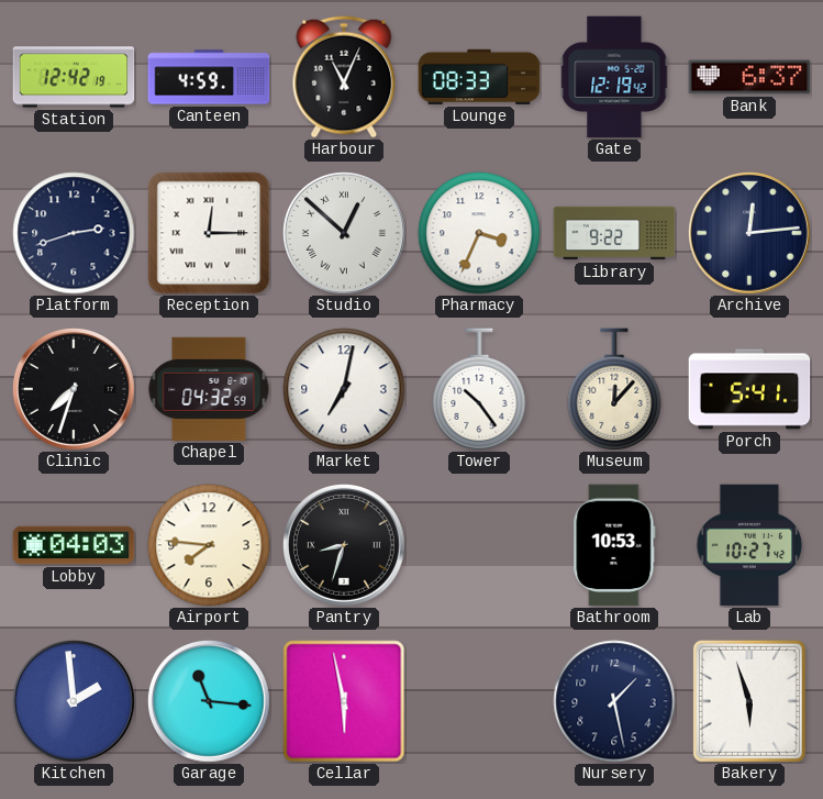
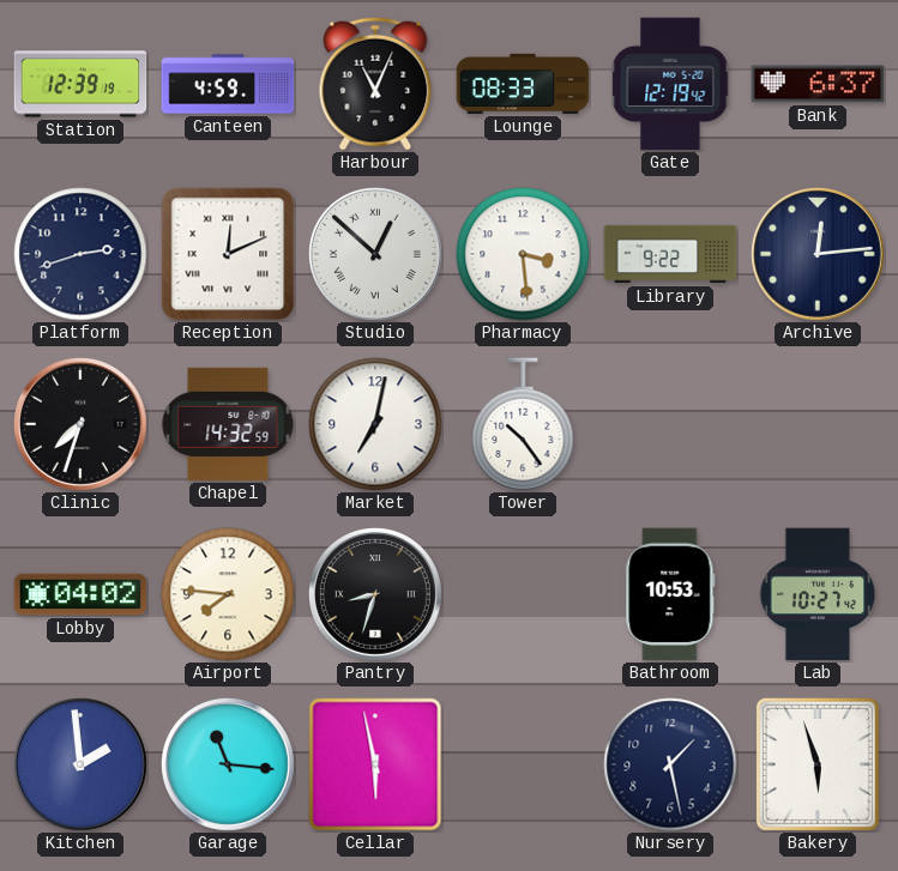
Station: 12:42 -> 12:39 (80, 84)
Reception: 12:15 -> 12:11 (228, 254)
Pharmacy: 3:34 -> 3:29 (523, 254)
Chapel: 04:32 -> 14:32 (228, 424)
Museum: 12:07 -> none (614, 389)
Porch: 5:41 -> none (749, 389)
Lobby: 04:03 -> 04:02 (80, 594)
